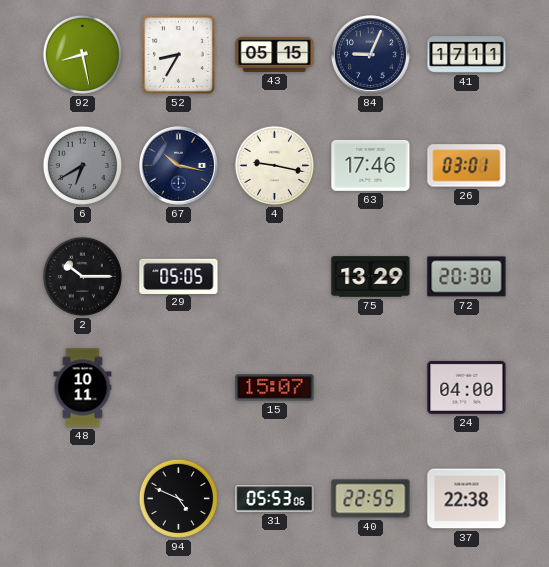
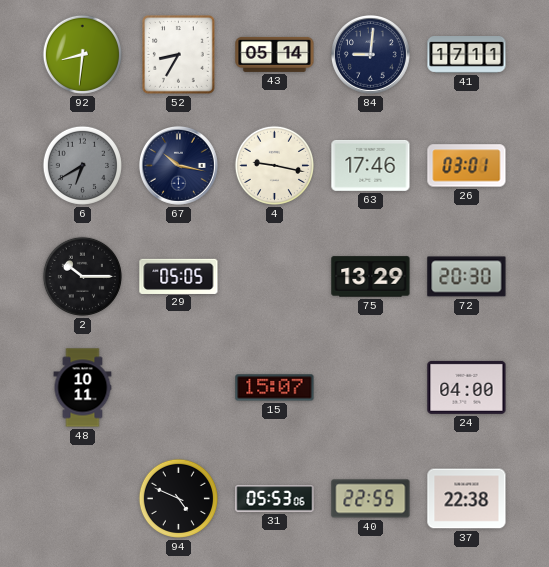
92: 8:28 -> 8:31 (82, 54)
43: 05:15 -> 05:14 (275, 54)
84: 9:04 -> 9:01 (370, 54)
